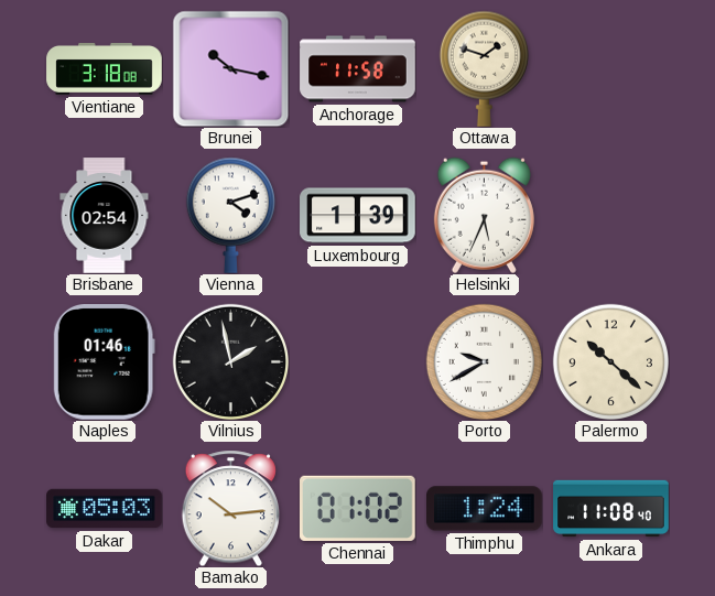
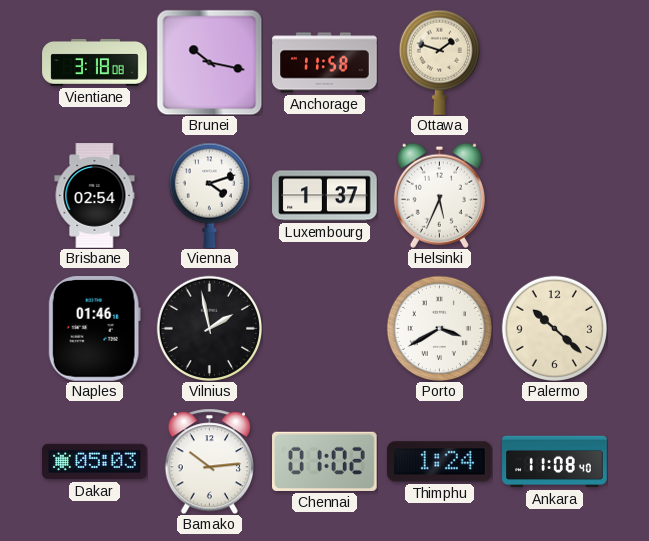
Luxembourg: 1:39 -> 1:37 (325, 196)
Porto: 9:40 -> 3:40 (439, 328)
